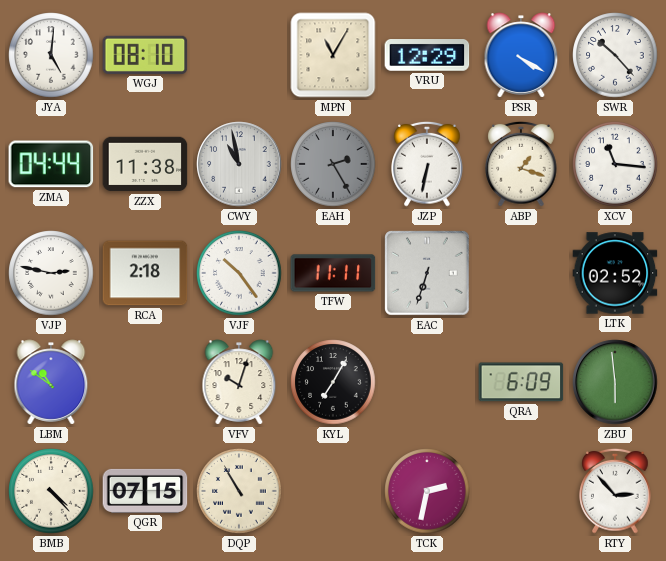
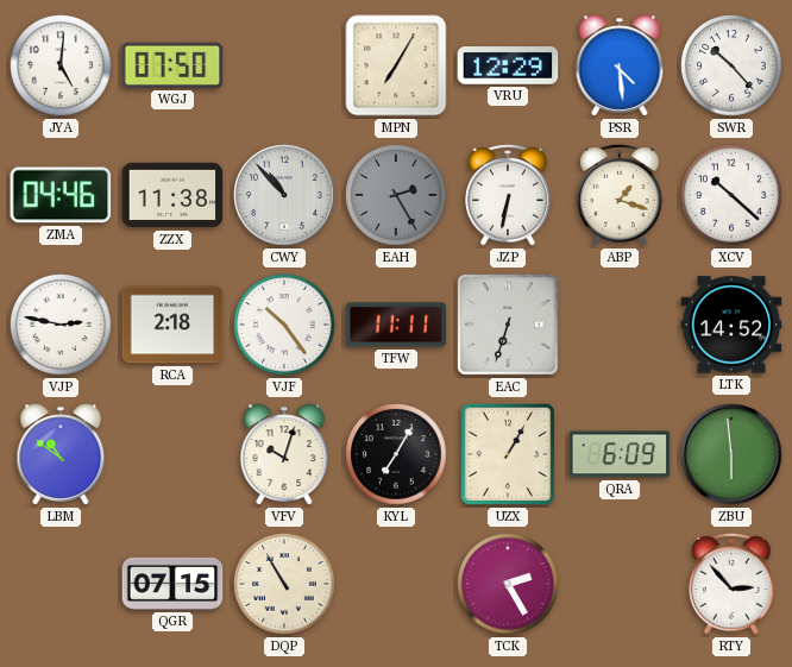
WGJ: 08:10 -> 07:50 (172, 65)
MPN: 11:05 -> 7:05 (396, 65)
PSR: 4:20 -> 4:29 (620, 65)
ZMA: 04:44 -> 04:46 (61, 195)
CWY: 10:58 -> 10:53 (284, 195)
XCV: 11:16 -> 10:22 (731, 195)
LTK: 02:52 -> 14:52 (731, 325)
UZX: none -> 1:05 (508, 454)
BMB: 4:23 -> none (51, 491)
TCK: 2:32 -> 2:25 (508, 584)
